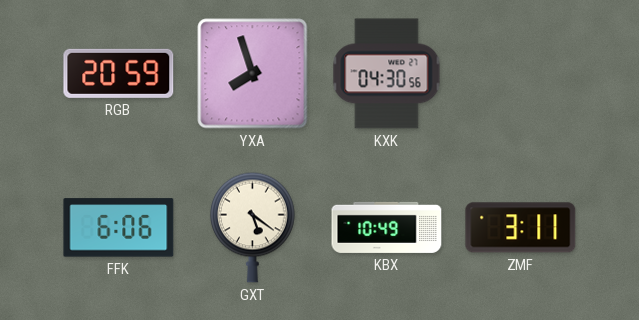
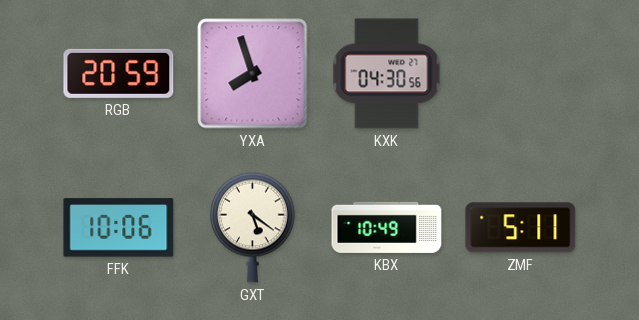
FFK: 6:06 -> 10:06 (119, 228)
ZMF: 3:11 -> 5:11 (521, 228)
